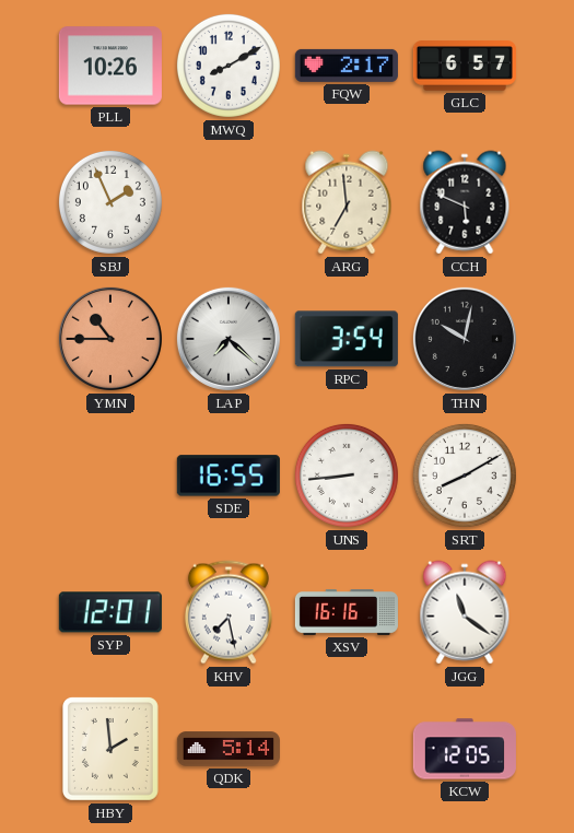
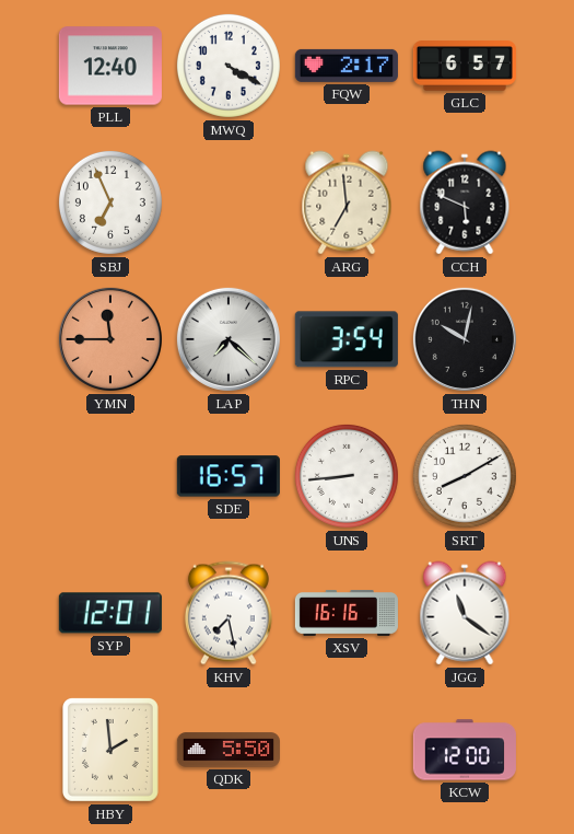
PLL: 10:26 -> 12:40 (110, 66)
MWQ: 8:10 -> 4:20 (229, 66)
SBJ: 1:56 -> 6:56 (110, 202)
YMN: 10:45 -> 11:45 (110, 339)
SDE: 16:55 -> 16:57 (229, 476)
QDK: 5:14 -> 5:50 (229, 750)
KCW: 12:05 -> 12:00 (465, 750)
